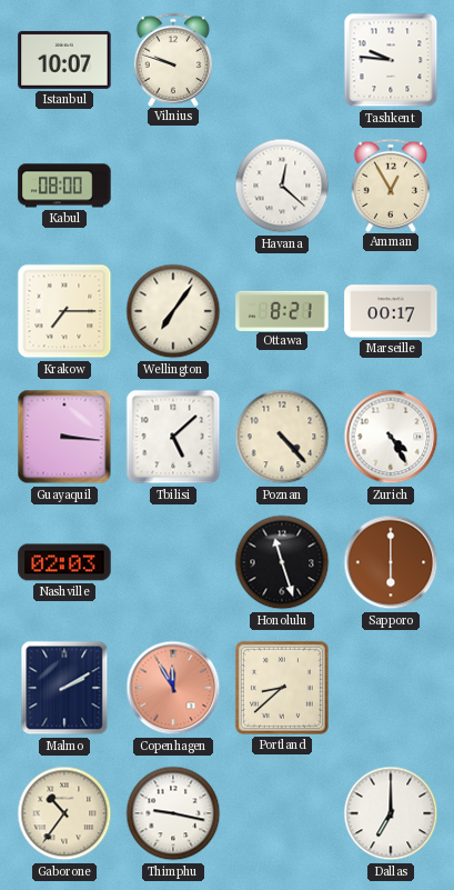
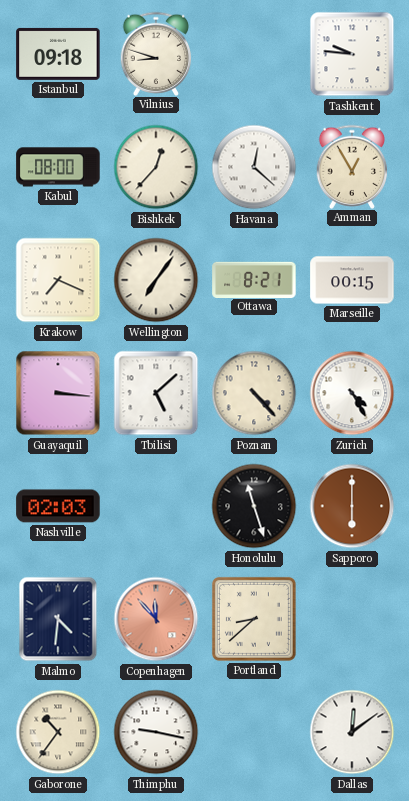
Istanbul: 10:07 -> 09:18 (58, 54)
Vilnius: 9:48 -> 8:48 (156, 53)
Bishkek: none -> 12:37 (156, 167)
Krakow: 7:15 -> 7:19 (58, 280)
Marseille: 00:17 -> 00:15 (352, 280)
Malmo: 2:10 -> 4:31 (58, 619)
Copenhagen: 11:55 -> 11:53 (156, 619)
Dallas: 7:00 -> 12:09 (352, 732)
